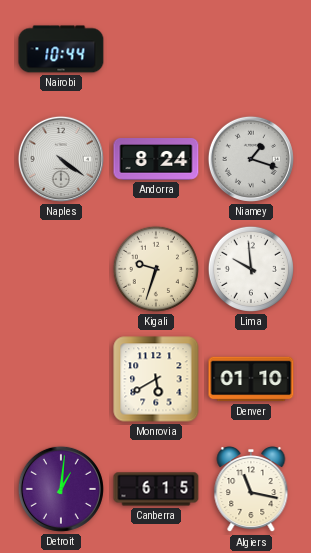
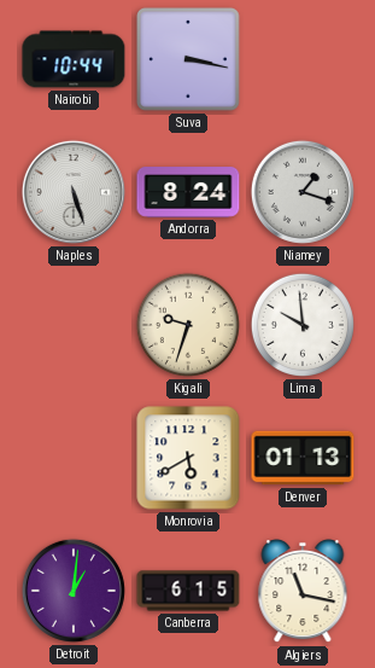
Suva: none -> 3:17 (189, 60)
Naples: 4:21 -> 5:27 (74, 192)
Denver: 01:10 -> 01:13 (303, 458)
